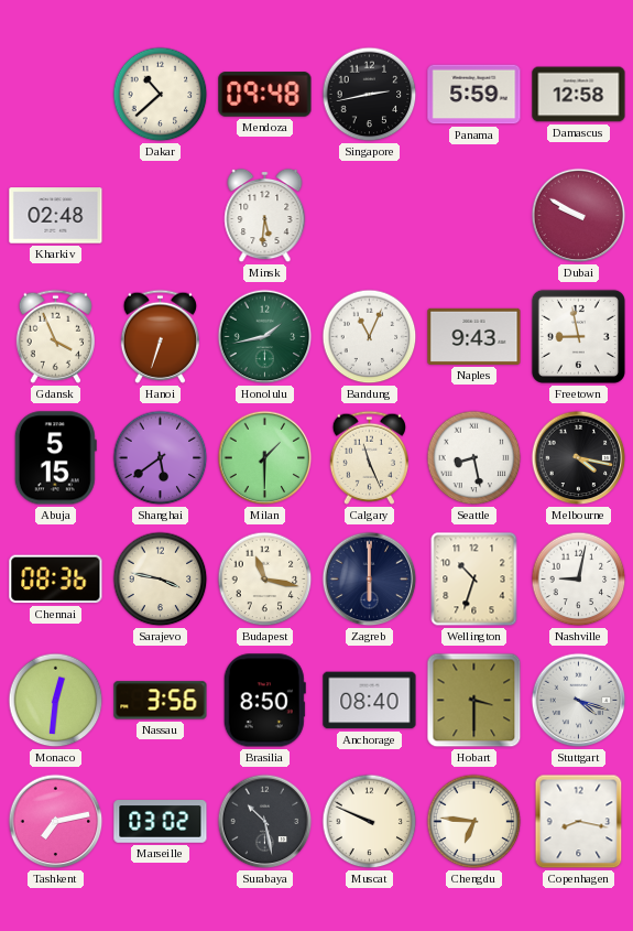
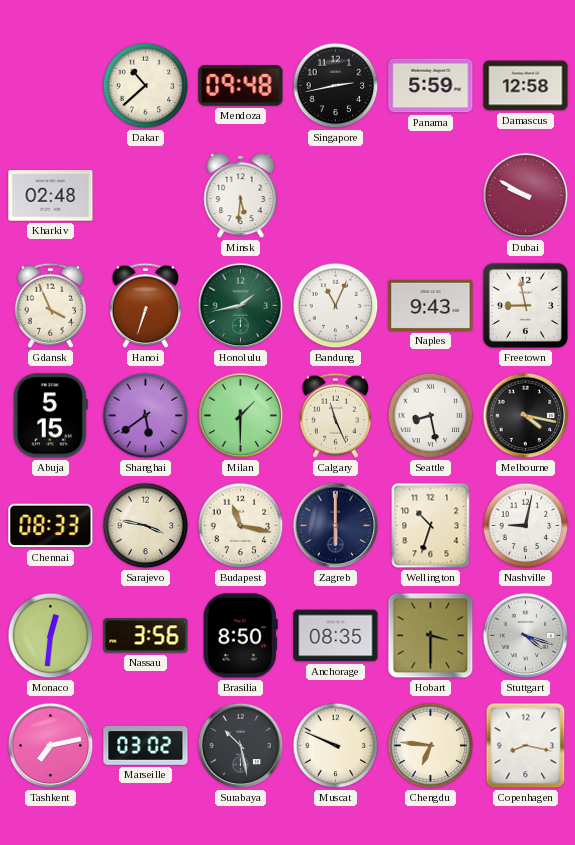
Chennai: 08:36 -> 08:33 (51, 526)
Anchorage: 08:40 -> 08:35 (336, 636)
